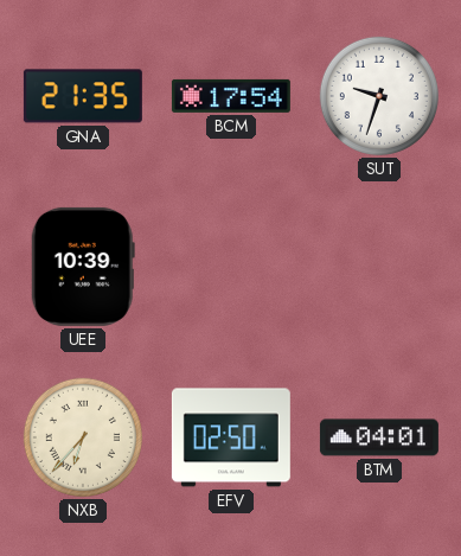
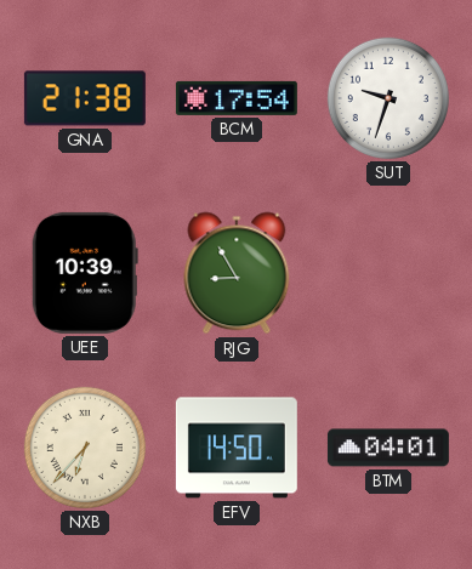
GNA: 21:35 -> 21:38 (85, 98)
RJG: none -> 8:55 (237, 273)
EFV: 02:50 -> 14:50 (237, 448)
